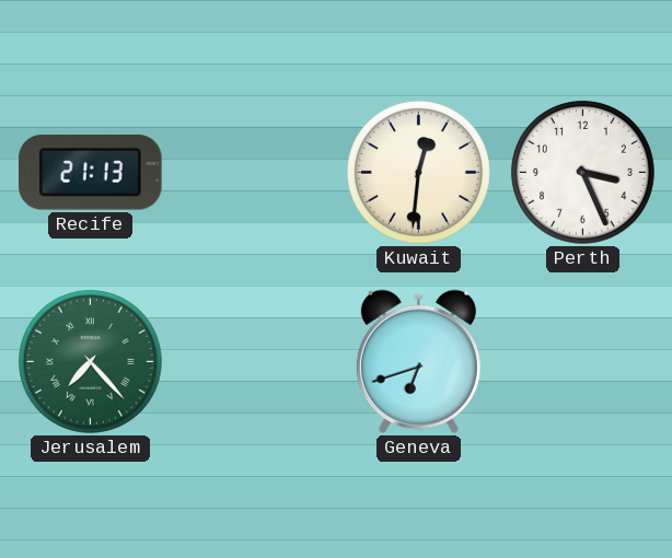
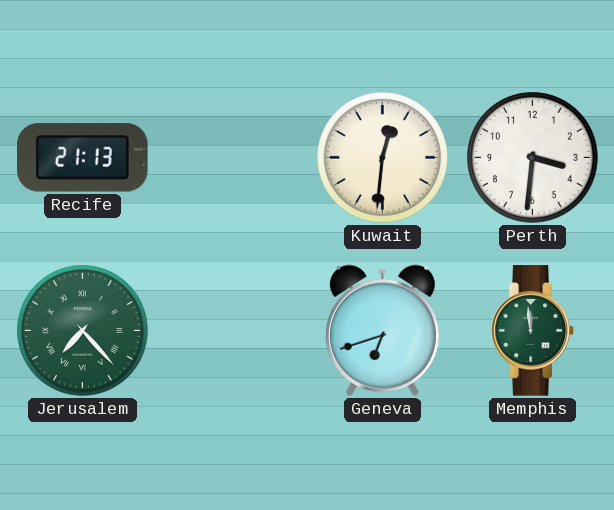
Perth: 3:26 -> 3:31 (533, 158)
Memphis: none -> 11:59 (533, 331)
